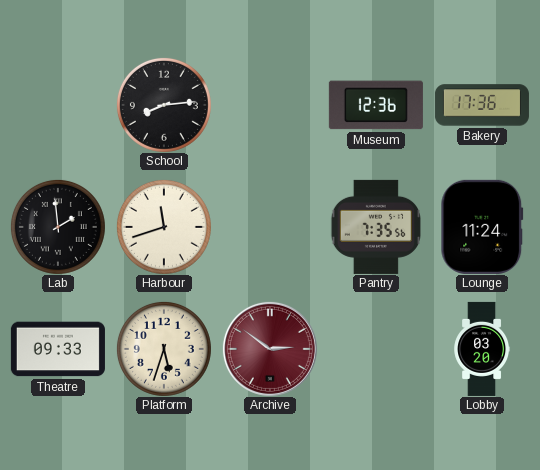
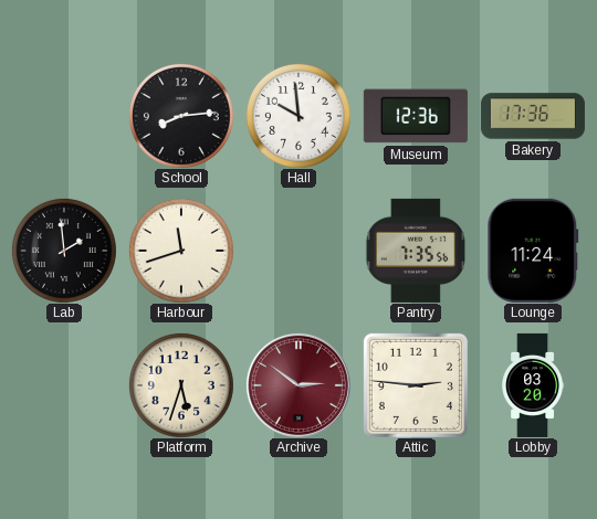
Hall: none -> 9:59 (298, 116)
Theatre: 09:33 -> none (58, 349)
Attic: none -> 2:46 (416, 385)
